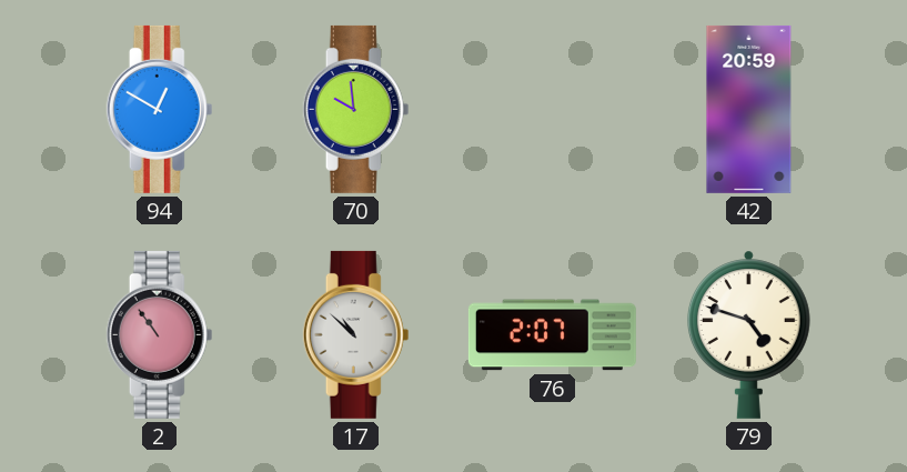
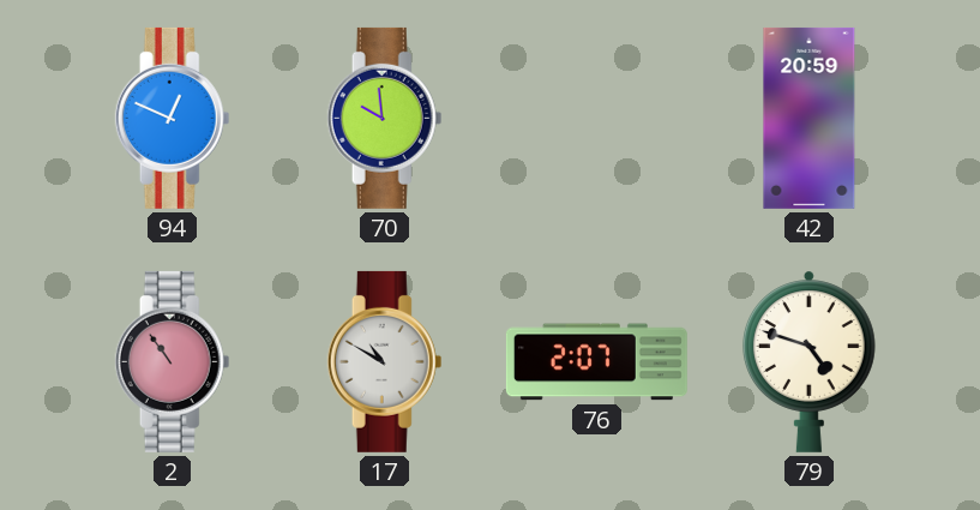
94: 12:50 -> 12:49 (173, 118)
17: 10:52 -> 10:50 (385, 361)
